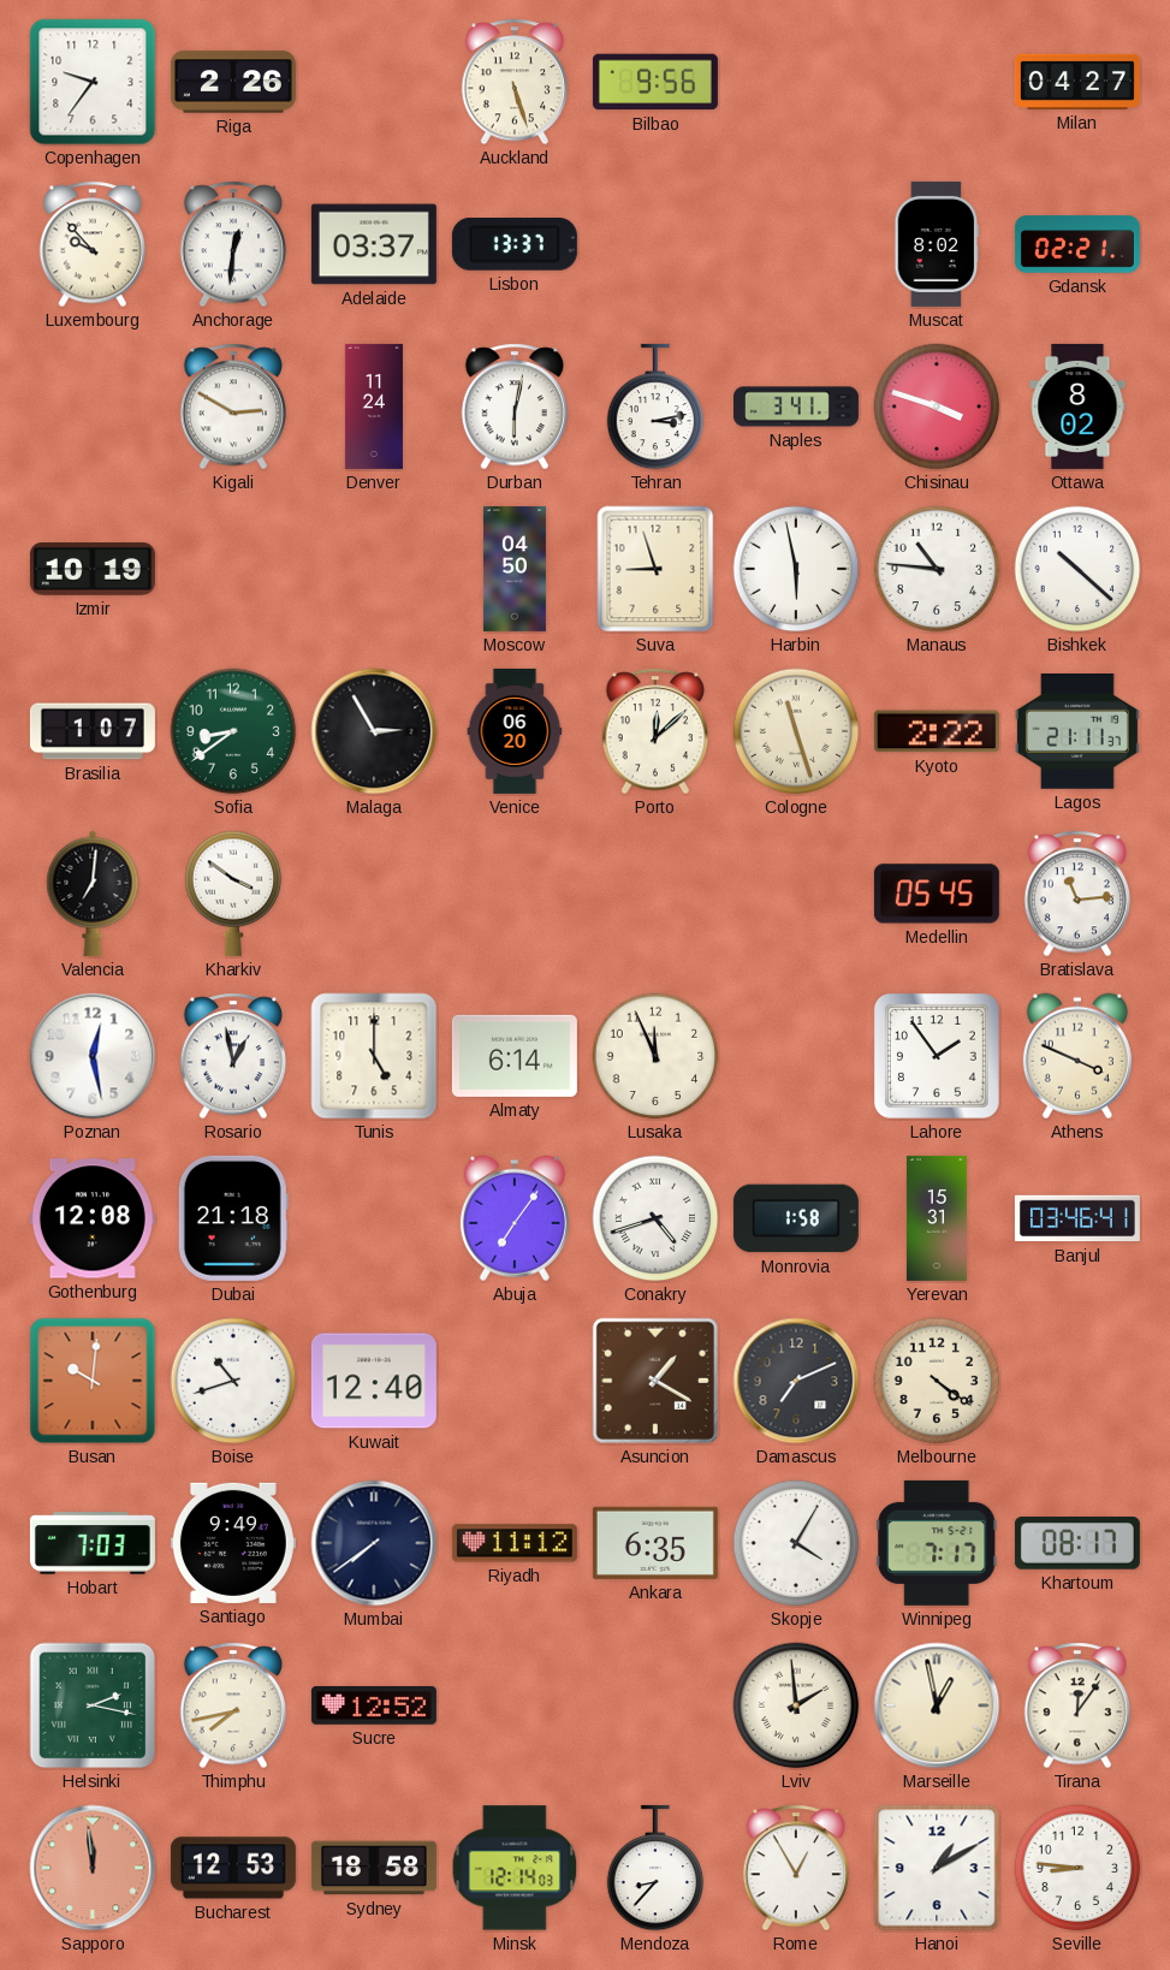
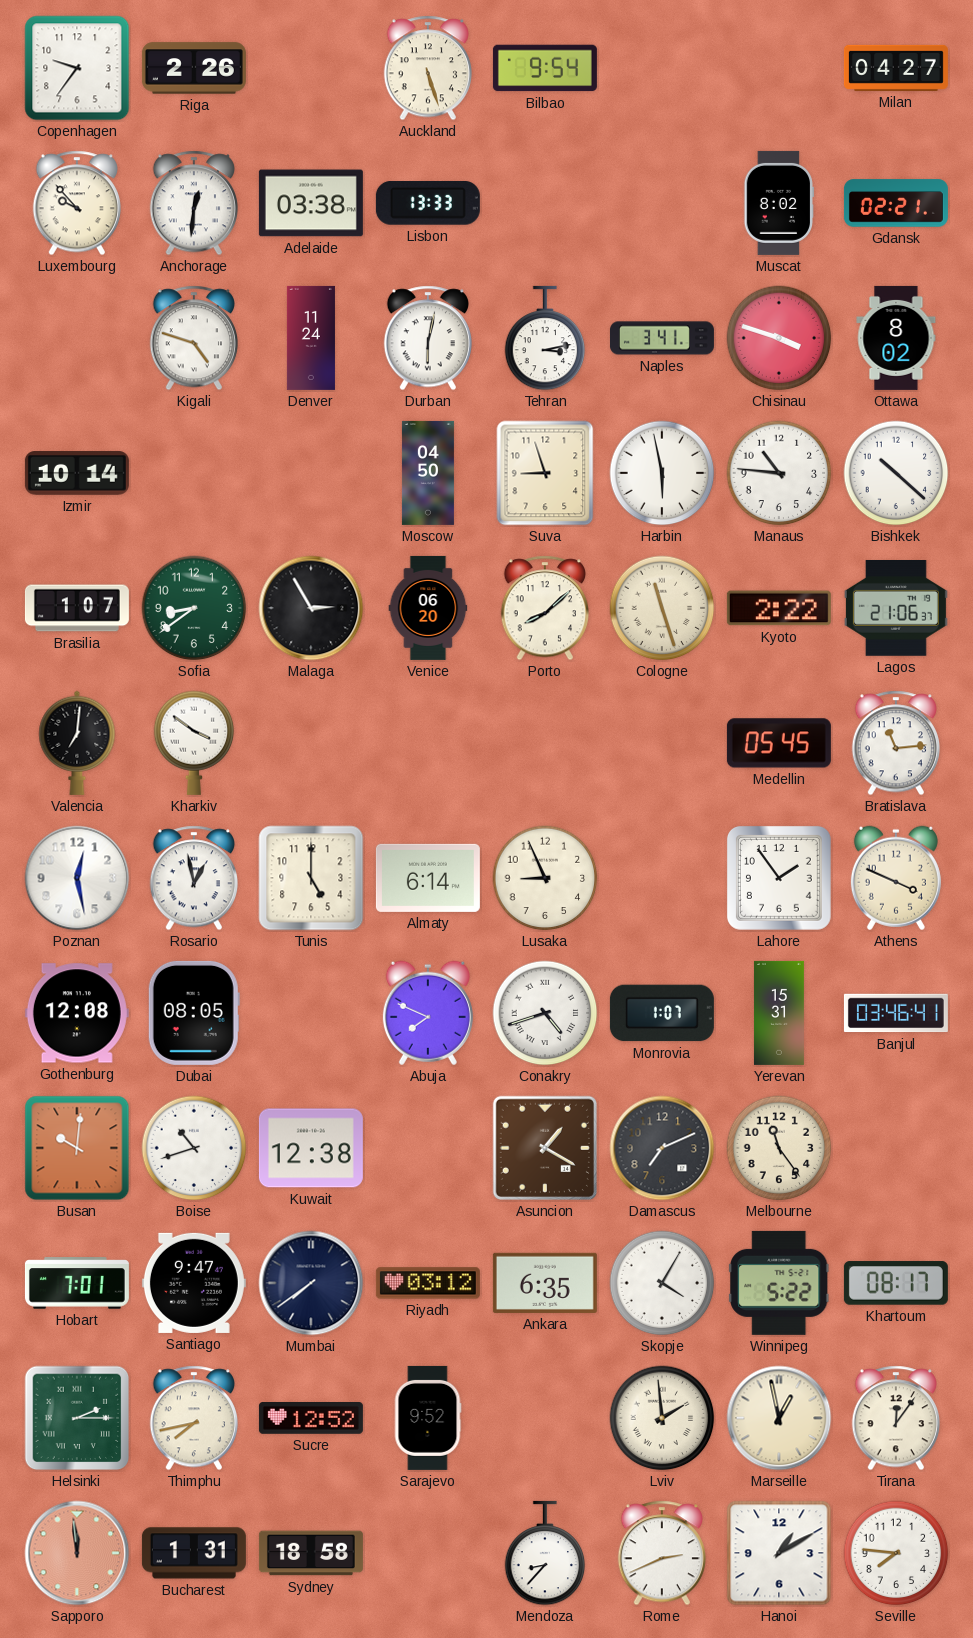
Bilbao: 9:56 -> 9:54 (545, 68)
Adelaide: 03:37 -> 03:38 (311, 203)
Lisbon: 13:37 -> 13:33 (428, 204)
Kigali: 2:50 -> 4:48 (193, 338)
Izmir: 10:19 -> 10:14 (77, 473)
Porto: 12:08 -> 8:08 (544, 608)
Lagos: 21:11 -> 21:06 (896, 609)
Lusaka: 11:56 -> 8:56 (545, 878)
Dubai: 21:18 -> 08:05 (194, 1013)
Abuja: 7:06 -> 7:49 (428, 1013)
Monrovia: 1:58 -> 1:07 (662, 1013)
Kuwait: 12:40 -> 12:38 (311, 1148)
Melbourne: 4:21 -> 11:24 (779, 1148)
Hobart: 7:03 -> 7:01 (77, 1283)
Santiago: 9:49 -> 9:47 (194, 1283)
Riyadh: 11:12 -> 03:12 (428, 1283)
Winnipeg: 7:17 -> 5:22 (780, 1283)
Helsinki: 2:17 -> 2:15 (77, 1418)
Sarajevo: none -> 9:52 (428, 1418)
Bucharest: 12:53 -> 1:31 (194, 1553)
Minsk: 12:14 -> none (515, 1868)
Rome: 12:55 -> 2:41 (661, 1553)
Seville: 8:46 -> 7:46 (896, 1553)
